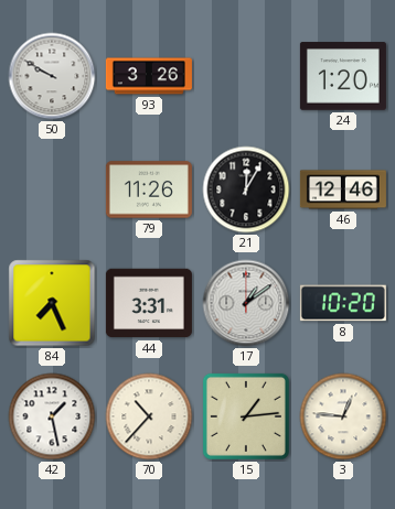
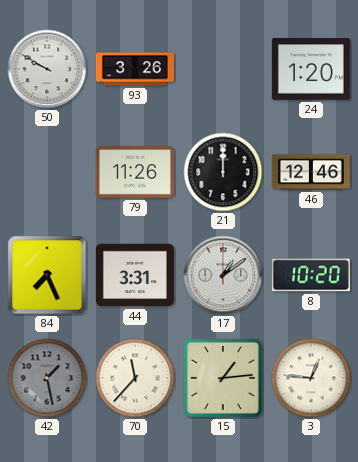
21: 12:05 -> 12:00 (223, 172)
42 dial: white -> grey (47, 378)
70: 10:37 -> 11:37 (135, 378)
